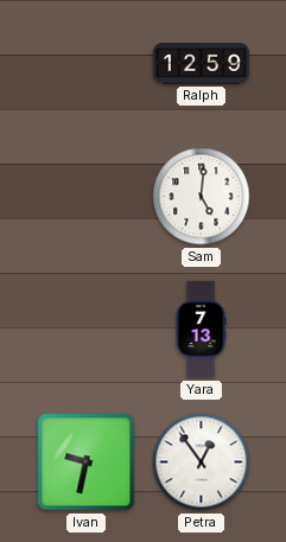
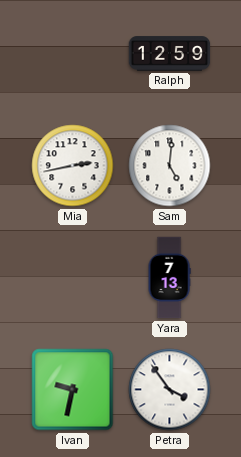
Mia: none -> 2:43 (73, 166)
Petra: 12:54 -> 3:54 (170, 390)
